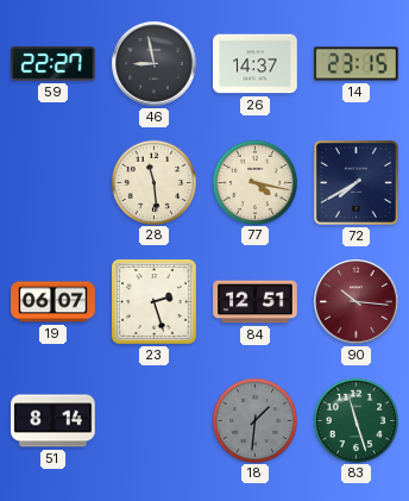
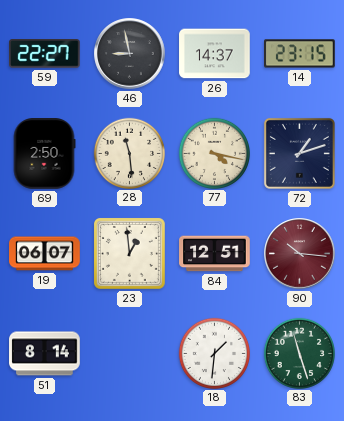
69: none -> 2:50 (44, 154)
72: 7:40 -> 1:12 (299, 153)
23: 2:27 -> 12:59 (129, 253)
18 dial: grey -> white (214, 353)
